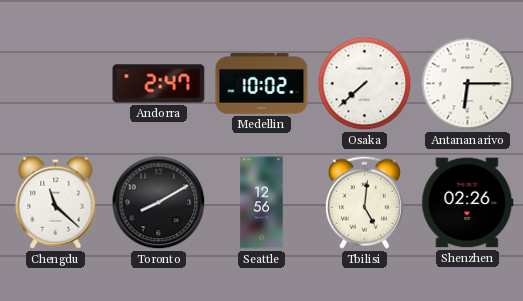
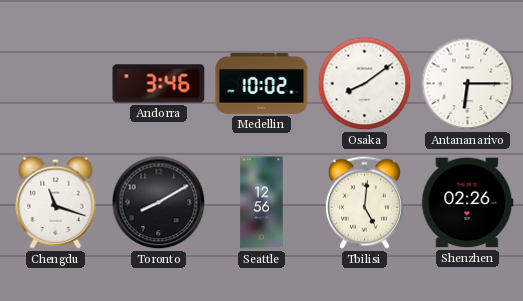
Andorra: 2:47 -> 3:46 (159, 84)
Osaka: 7:38 -> 8:09 (365, 84)
Chengdu: 11:22 -> 11:18 (56, 202)
